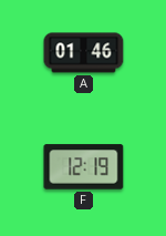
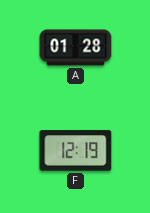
A: 01:46 -> 01:28 (76, 48)
